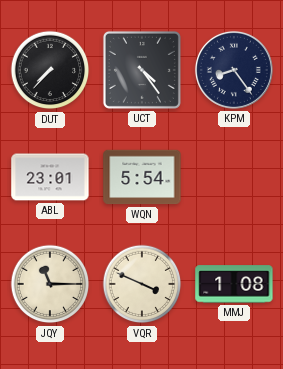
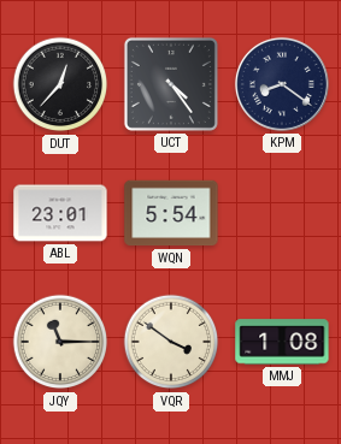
DUT: 7:37 -> 12:37 (60, 84)
KPM: 8:24 -> 8:21 (282, 84)
VQR: 3:49 -> 3:51 (171, 342)
